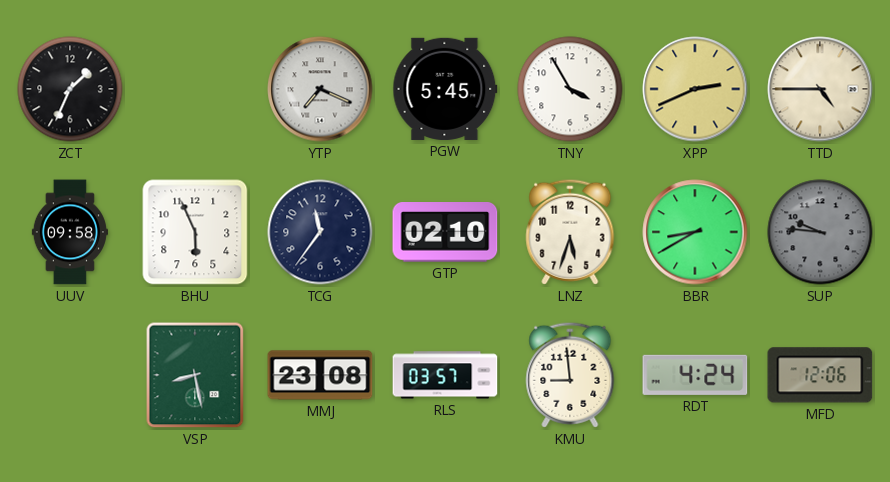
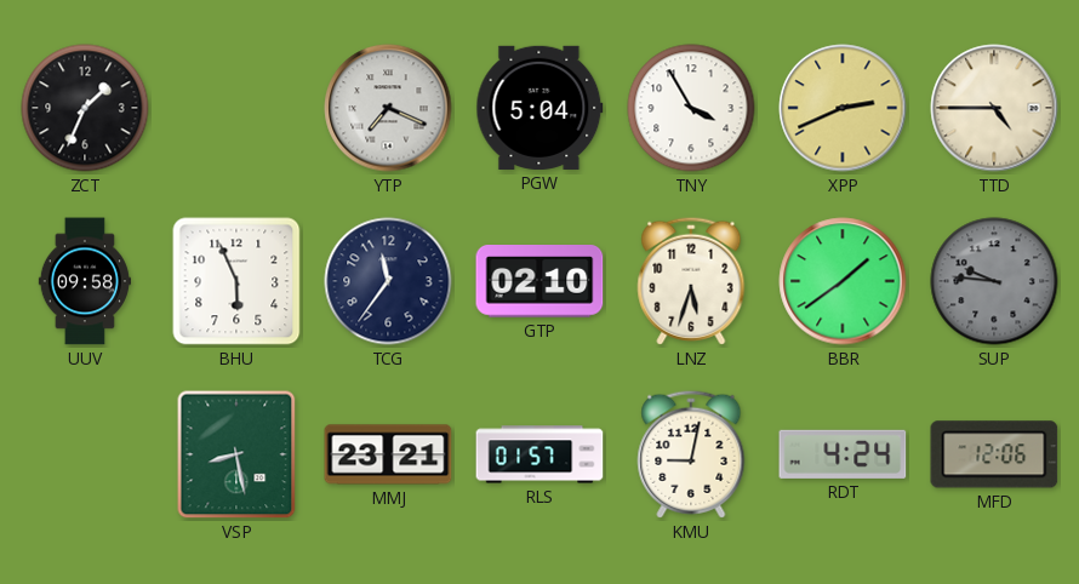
PGW: 5:45 -> 5:04 (539, 108)
BBR: 8:40 -> 1:39 (843, 281)
MMJ: 23:08 -> 23:21 (388, 454)
RLS: 03:57 -> 01:57 (539, 454)
KMU: 8:59 -> 9:02 (691, 454)
